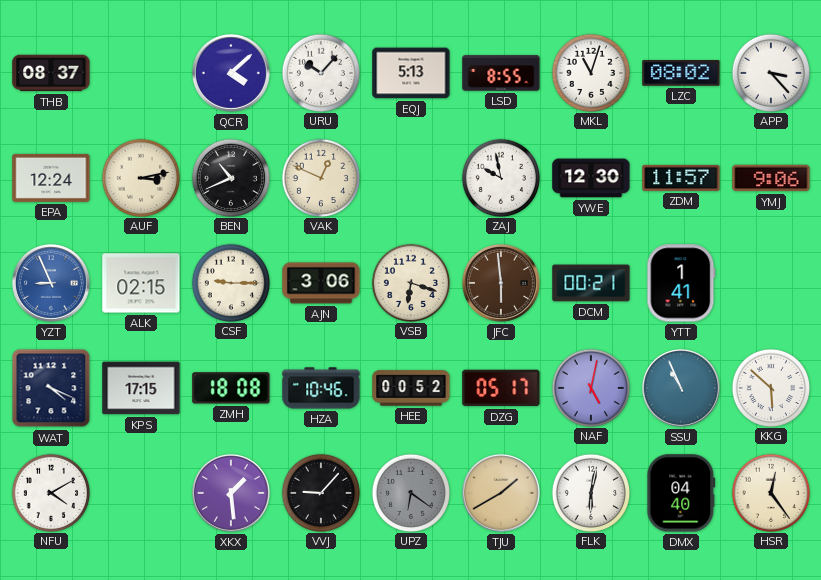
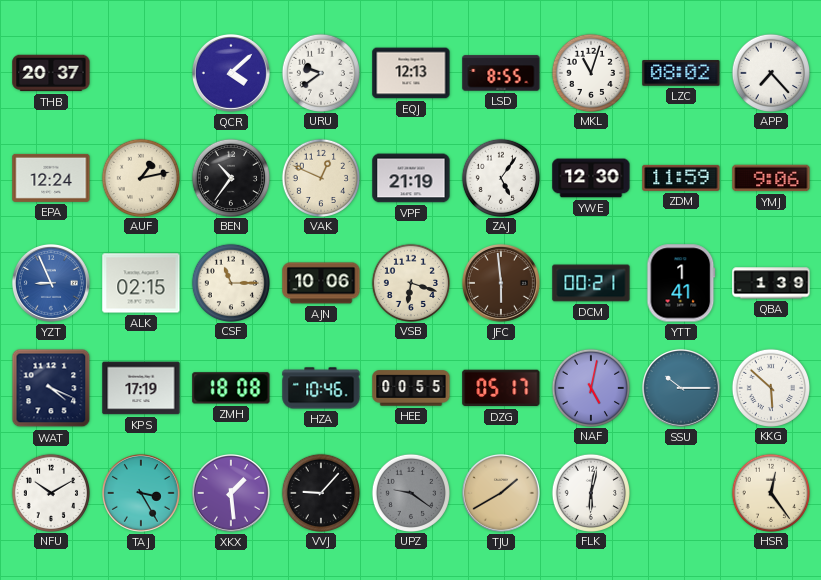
THB: 08:37 -> 20:37 (51, 73)
URU: 10:07 -> 9:39 (320, 72)
EQJ: 5:13 -> 12:13 (411, 73)
APP: 3:23 -> 7:23 (770, 72)
AUF: 3:13 -> 1:13 (140, 177)
BEN: 10:41 -> 10:36 (230, 177)
VPF: none -> 21:19 (411, 178)
ZAJ: 9:58 -> 5:06 (500, 177)
ZDM: 11:57 -> 11:59 (681, 178)
CSF: 9:15 -> 11:15 (230, 282)
AJN: 3:06 -> 10:06 (321, 283)
QBA: none -> 1:39 (771, 283)
KPS: 17:15 -> 17:19 (141, 388)
HEE: 00:52 -> 00:55 (411, 388)
SSU: 10:56 -> 10:15 (681, 388)
NFU: 4:10 -> 10:10 (50, 492)
TAJ: none -> 3:25 (141, 493)
UPZ: 6:21 -> 9:21 (410, 492)
DMX: 04:40 -> none (681, 493)
